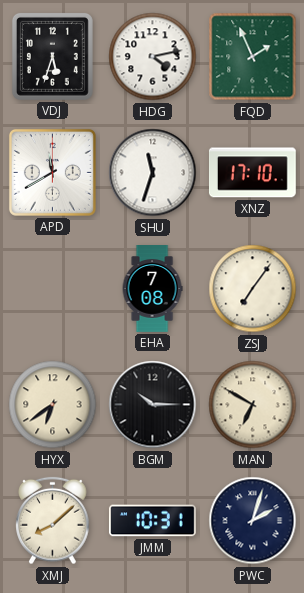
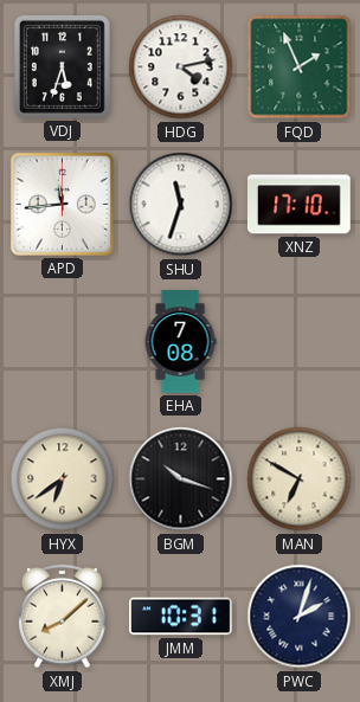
APD: 11:40 -> 11:44 (62, 204)
ZSJ: 7:06 -> none (253, 289)
BGM: 10:15 -> 10:18 (181, 479)
